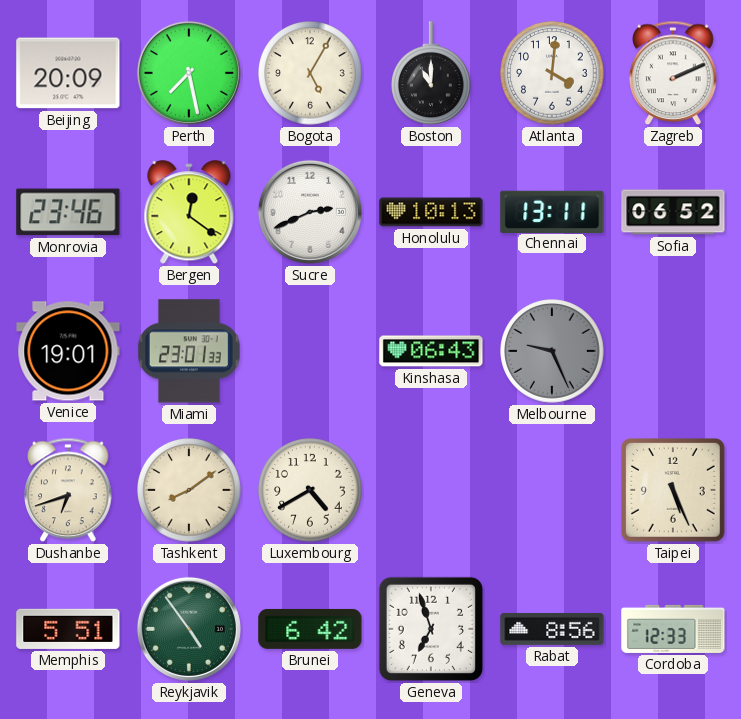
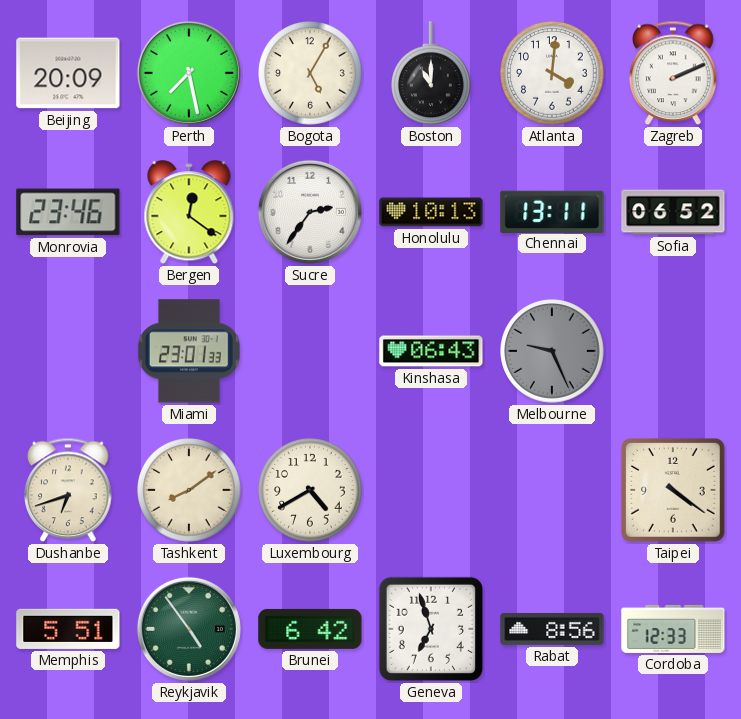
Sucre: 2:41 -> 2:36 (310, 212)
Venice: 19:01 -> none (68, 351)
Taipei: 5:26 -> 4:21 (674, 491)
